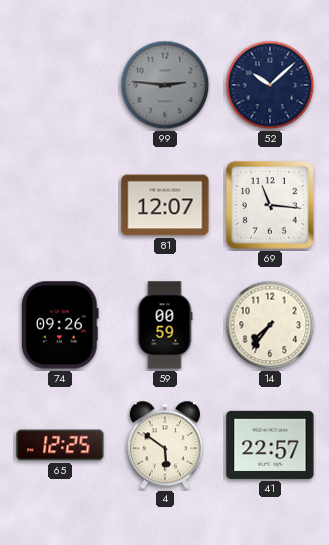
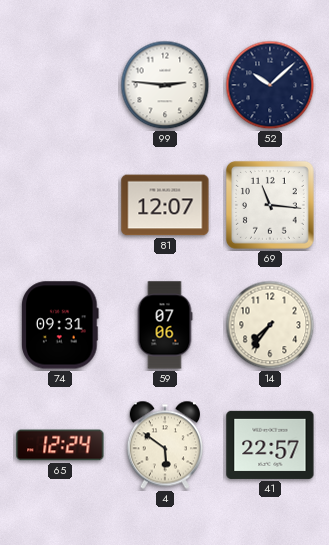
99 dial: grey -> white (165, 85)
74: 09:26 -> 09:31 (60, 325)
59: 00:59 -> 07:06 (165, 325)
65: 12:25 -> 12:24 (60, 445)
